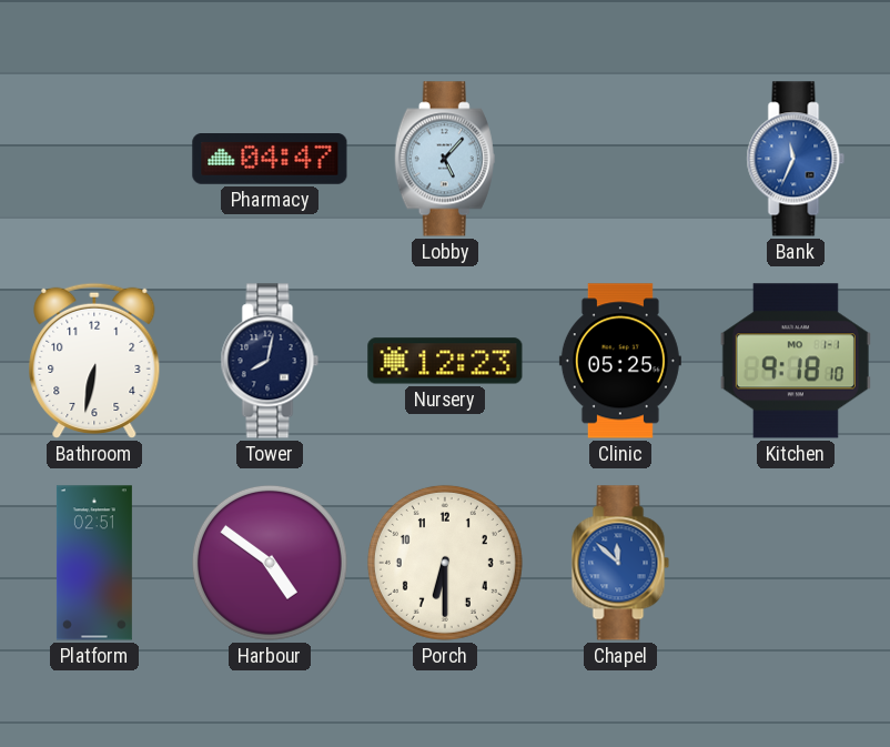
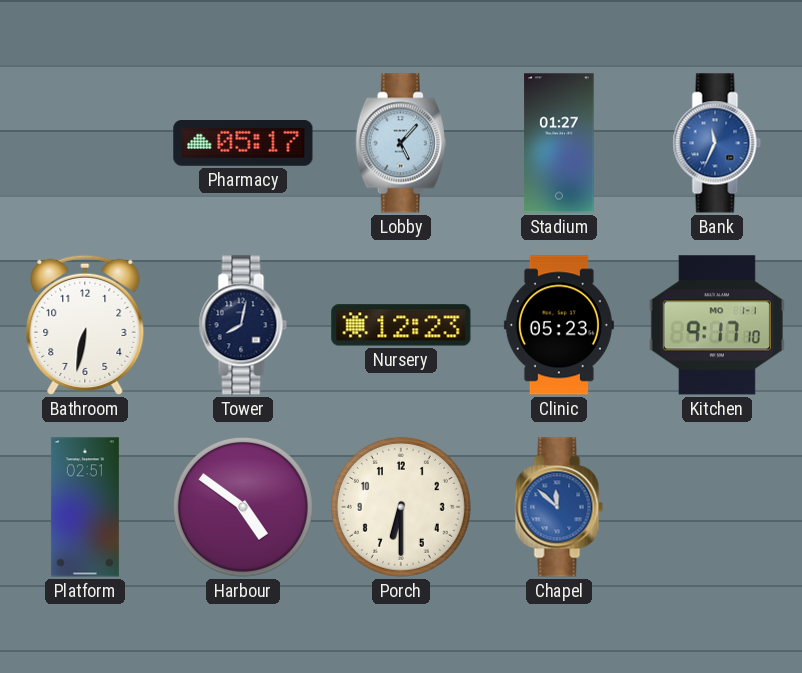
Pharmacy: 04:47 -> 05:17 (243, 144)
Stadium: none -> 01:27 (559, 143)
Clinic: 05:25 -> 05:23 (559, 325)
Kitchen: 9:18 -> 9:17 (717, 325)
